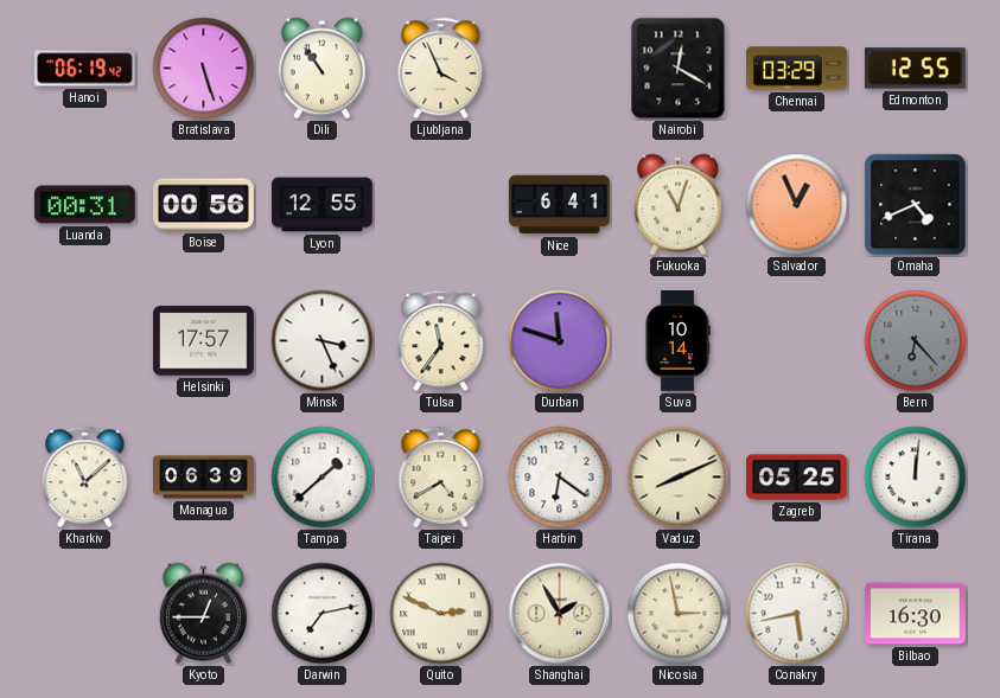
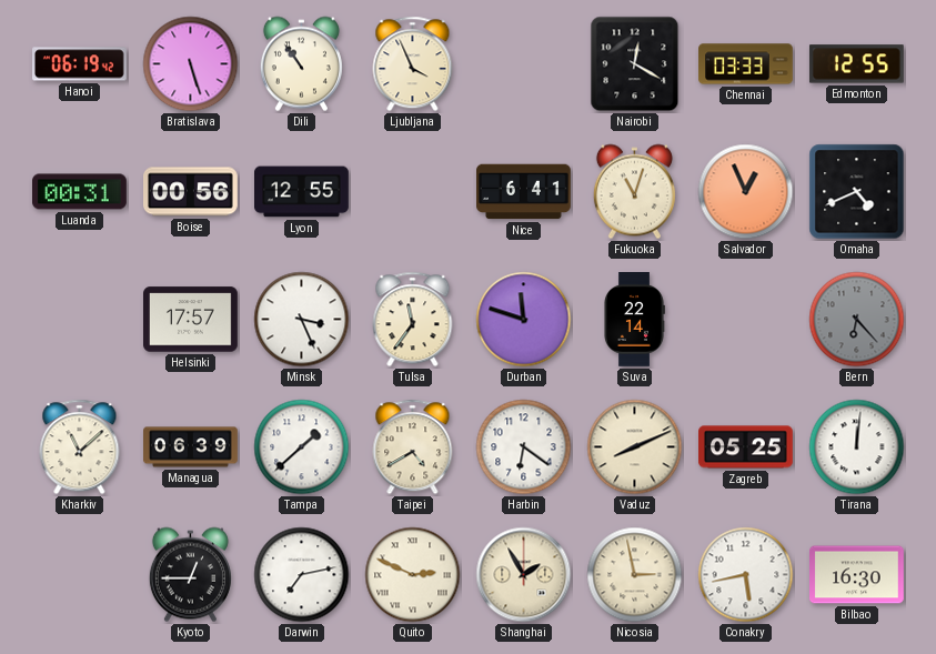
Chennai: 03:29 -> 03:33 (746, 64)
Suva: 10:14 -> 22:14 (634, 320)
